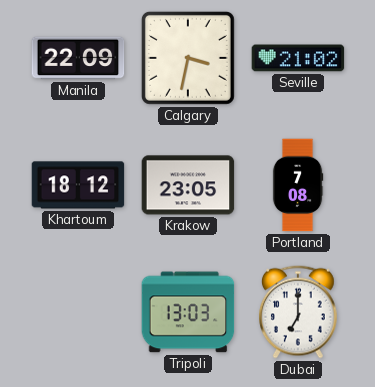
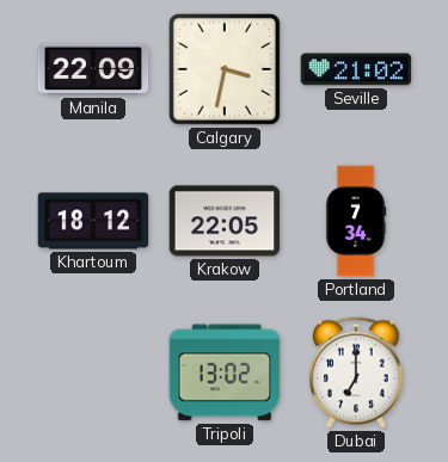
Krakow: 23:05 -> 22:05 (225, 221)
Portland: 7:08 -> 7:34 (356, 221)
Tripoli: 13:03 -> 13:02 (225, 372)
